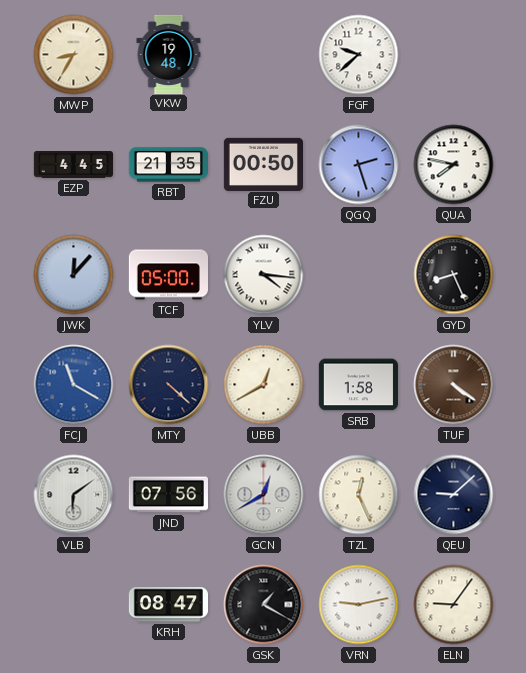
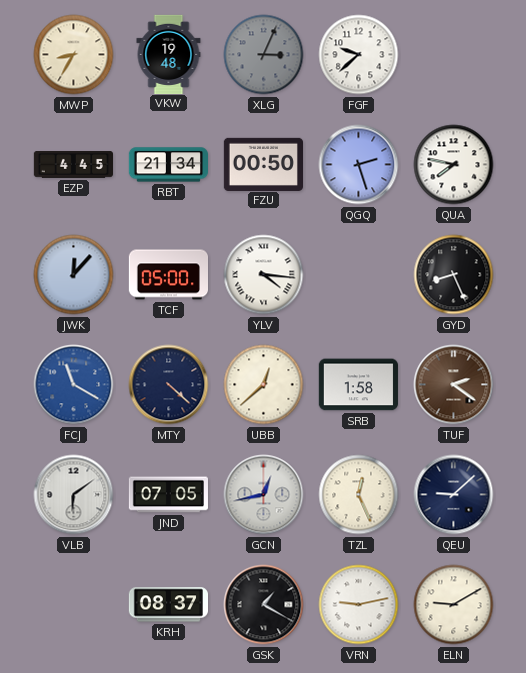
XLG: none -> 3:04 (264, 55)
RBT: 21:35 -> 21:34 (168, 165)
UBB: 12:40 -> 12:38 (264, 385)
TUF: 4:21 -> 2:21 (454, 385)
JND: 07:56 -> 07:05 (168, 495)
GCN: 12:40 -> 12:43 (264, 495)
KRH: 08:47 -> 08:37 (168, 605)
ELN: 9:06 -> 9:10 (454, 605)
